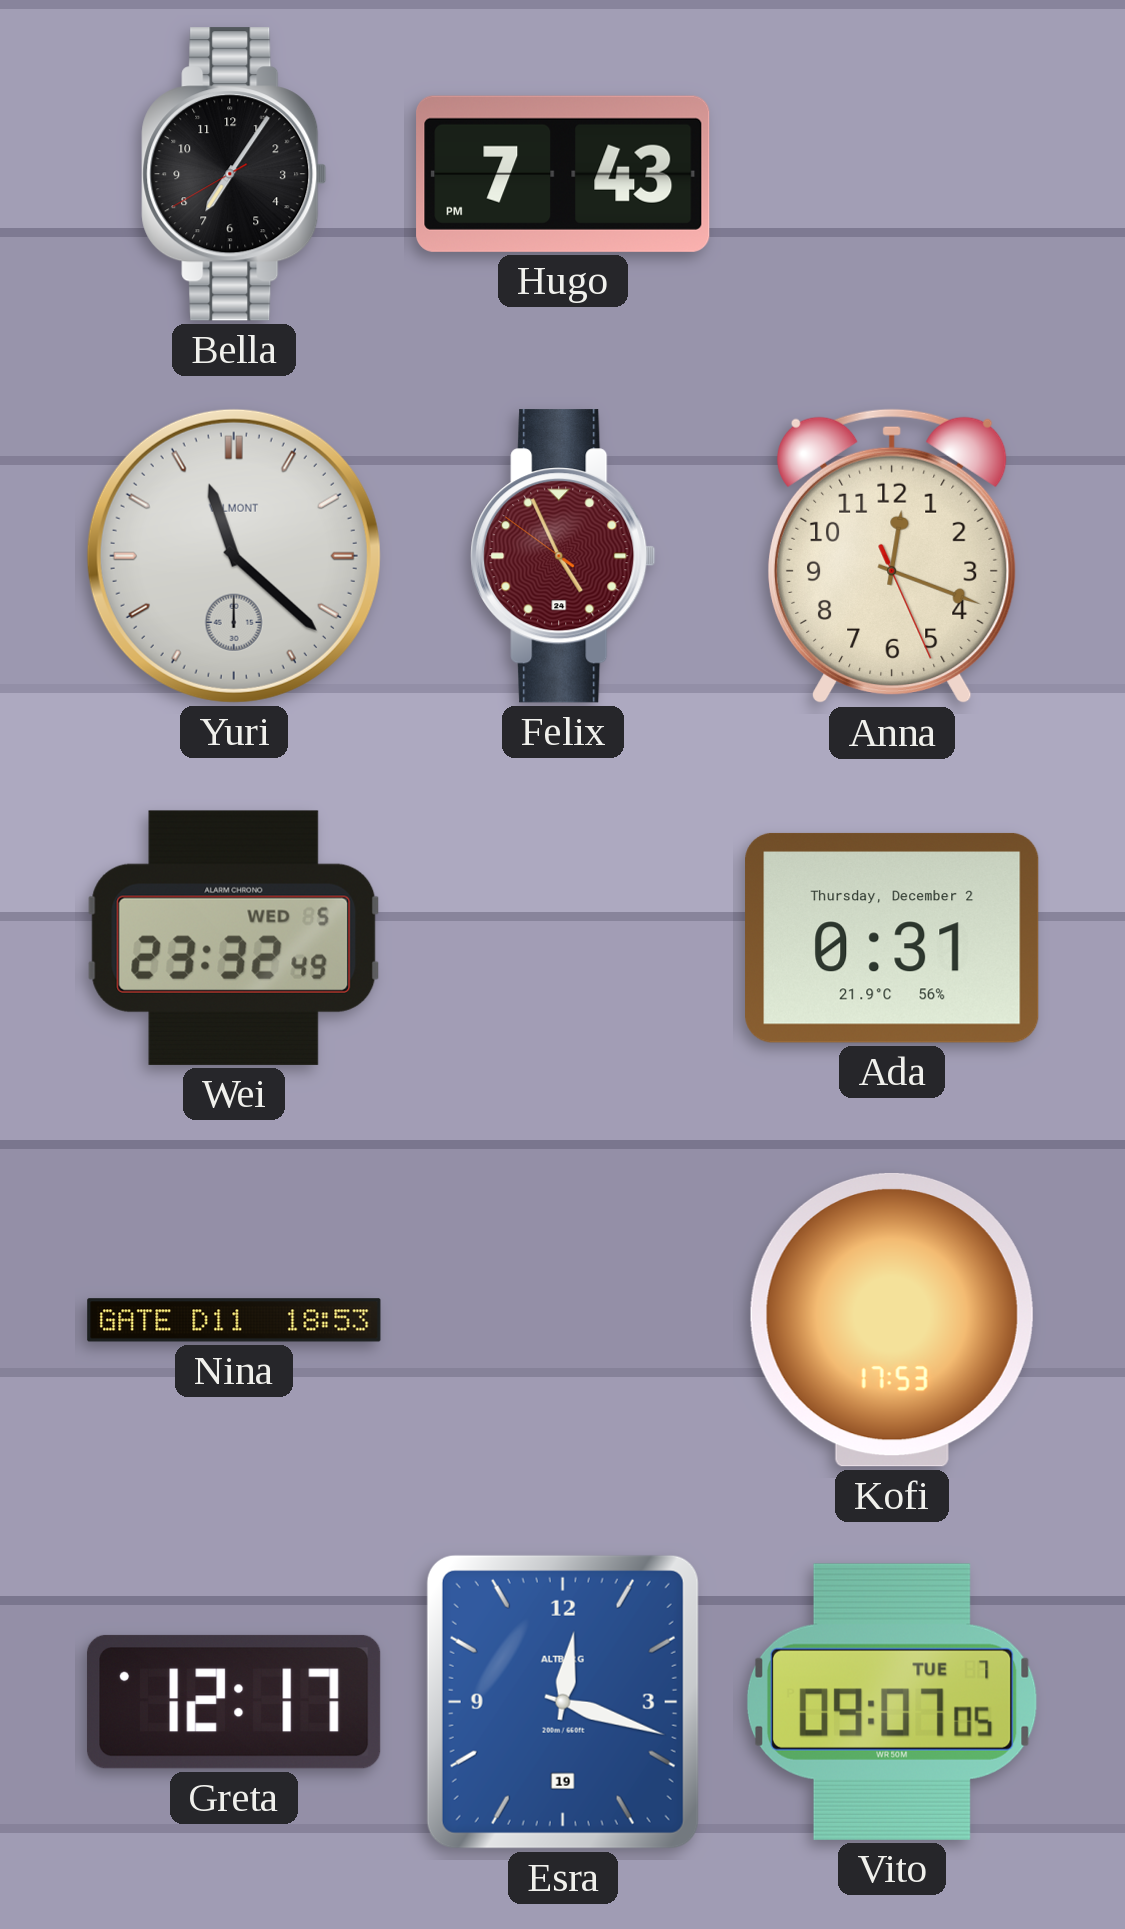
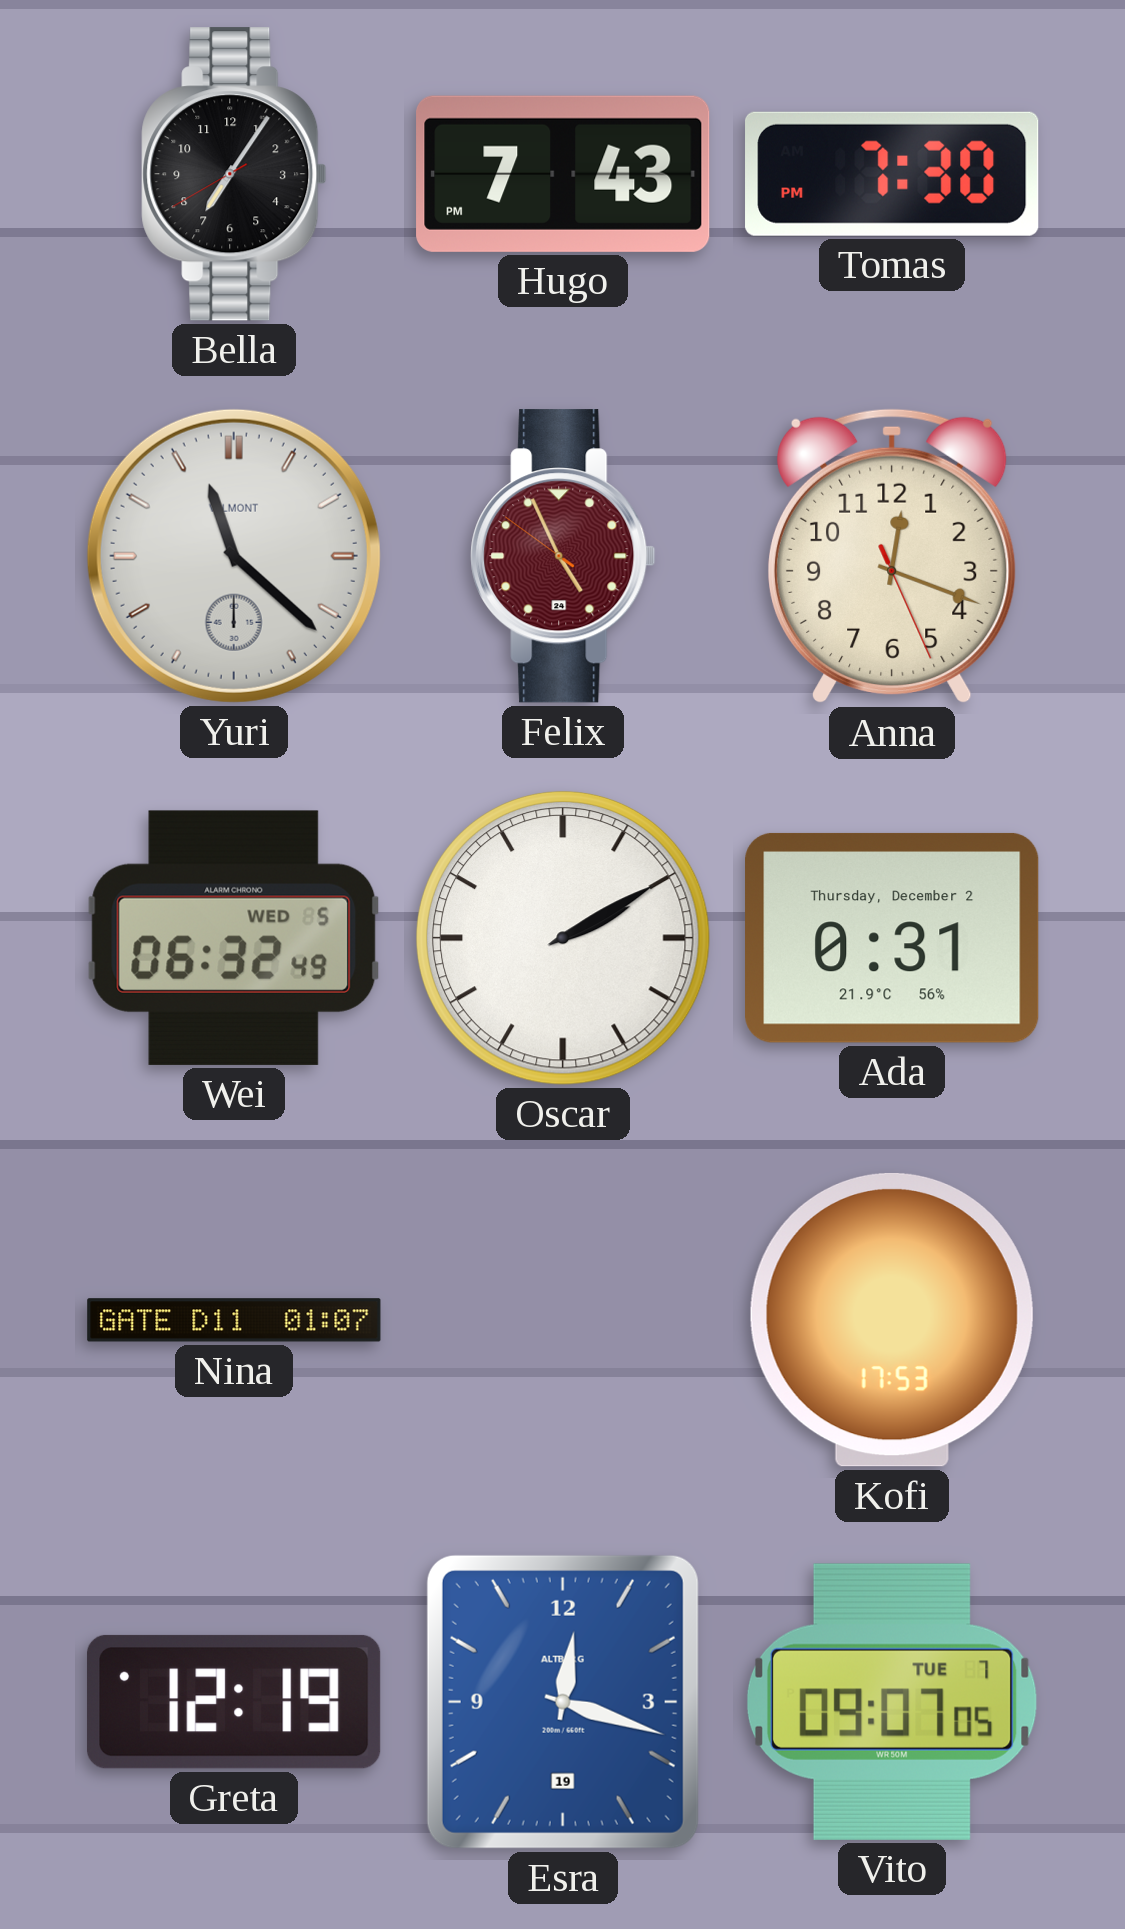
Tomas: none -> 7:30 (892, 174)
Wei: 23:32 -> 06:32 (234, 938)
Oscar: none -> 2:10 (563, 938)
Nina: 18:53 -> 01:07 (234, 1320)
Greta: 12:17 -> 12:19 (234, 1702)
